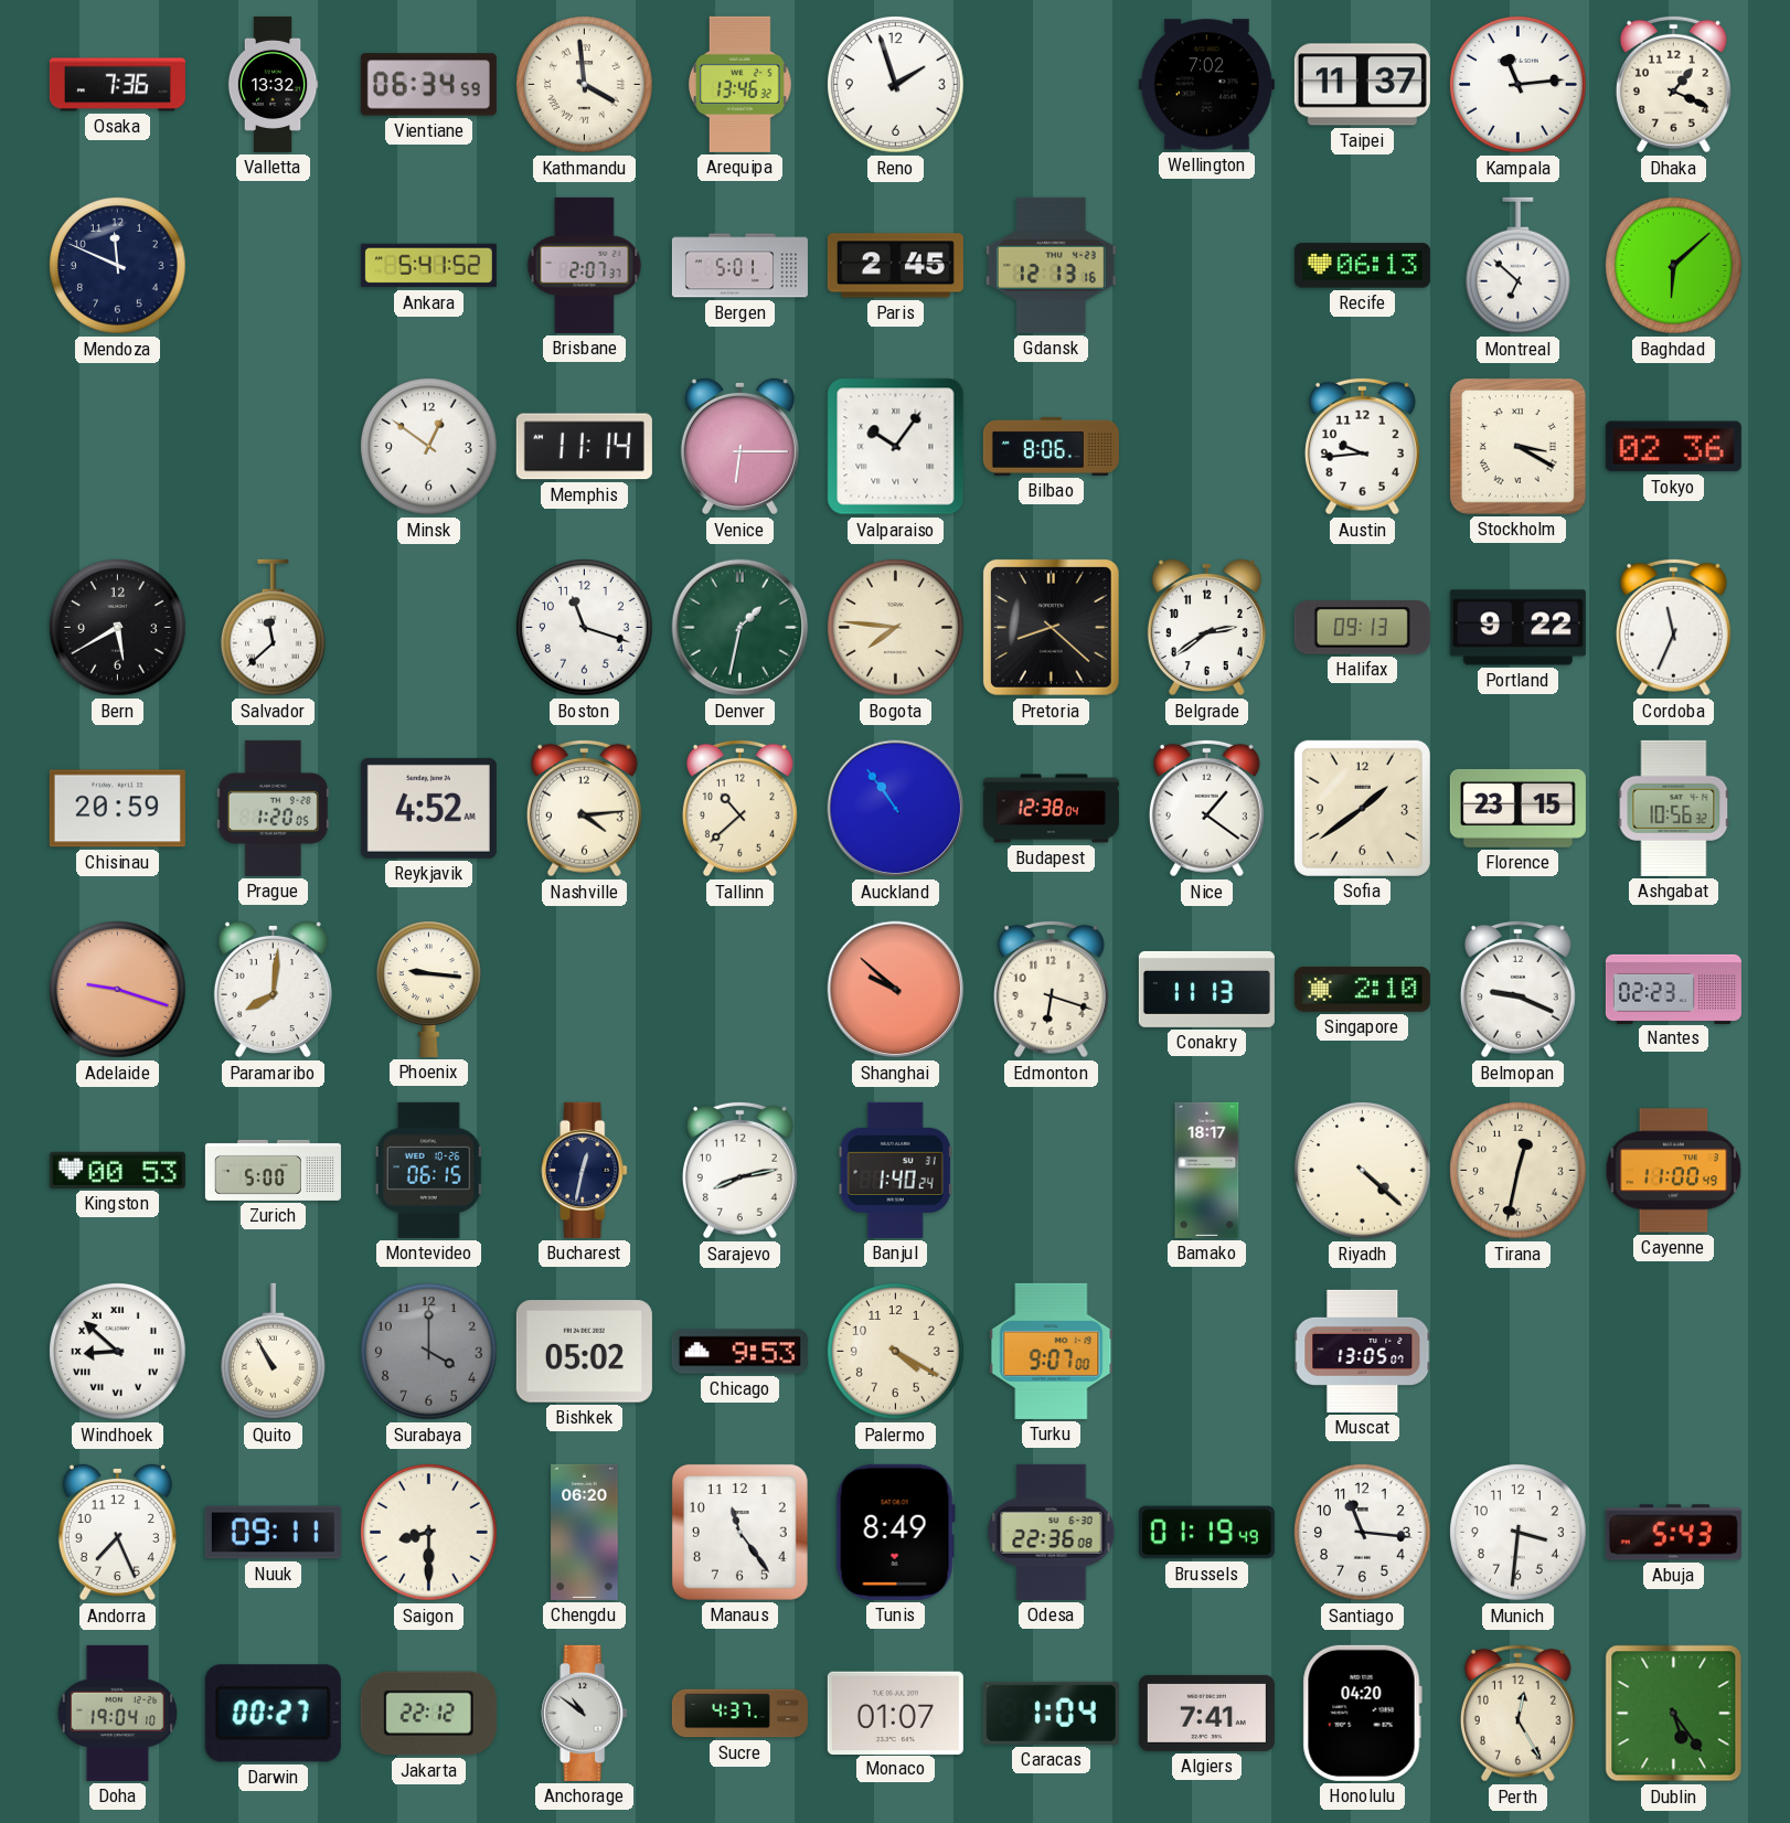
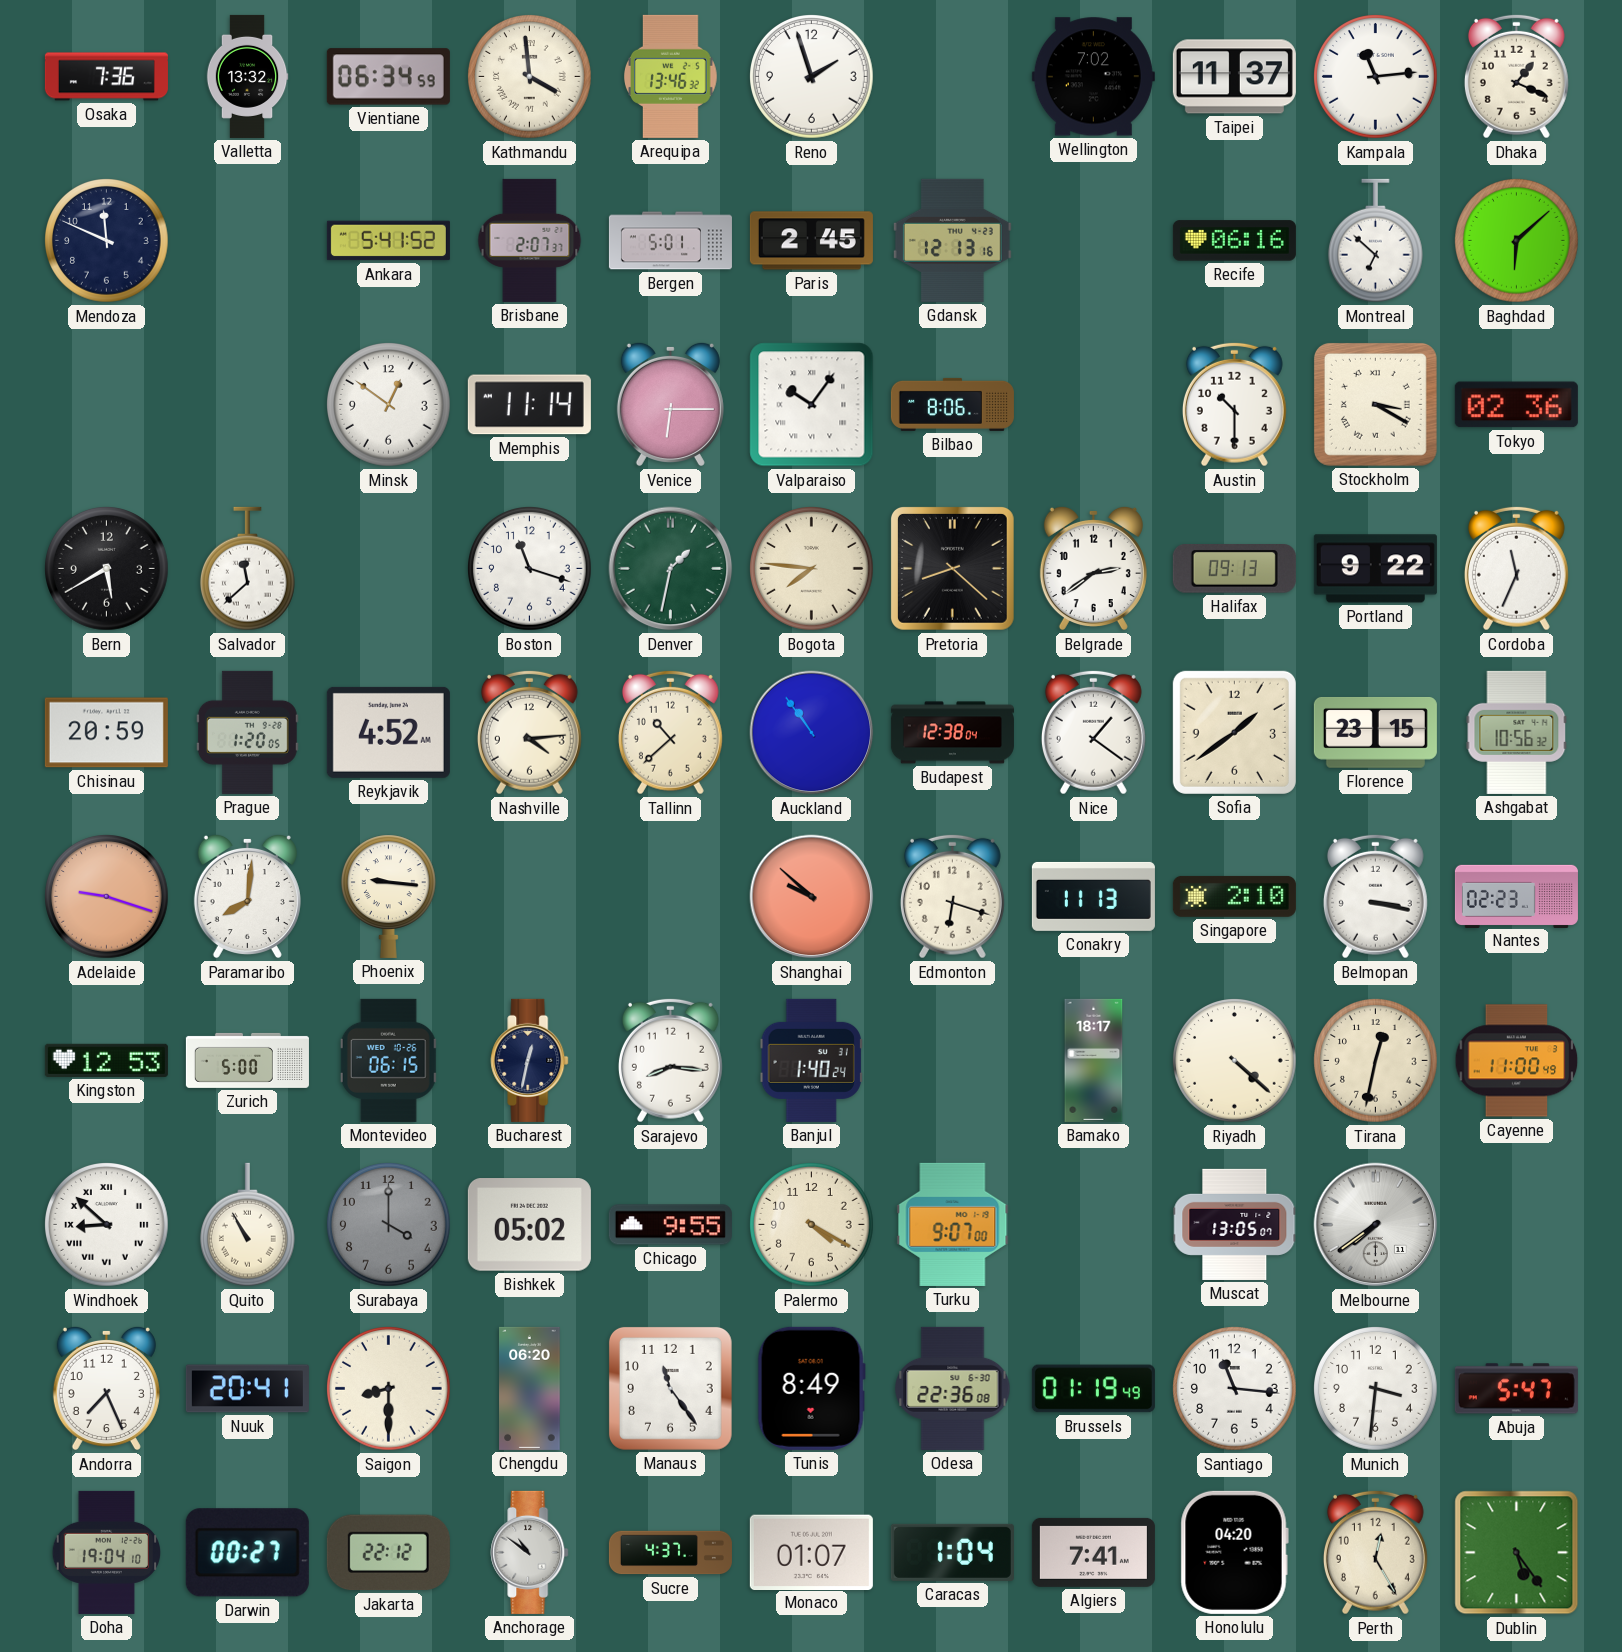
Recife: 06:13 -> 06:16 (1234, 241)
Austin: 9:44 -> 10:30 (1234, 404)
Belmopan: 9:19 -> 3:17 (1375, 896)
Kingston: 00:53 -> 12:53 (106, 1060)
Sarajevo: 8:13 -> 8:16 (670, 1060)
Chicago: 9:53 -> 9:55 (670, 1225)
Melbourne: none -> 7:39 (1376, 1225)
Nuuk: 09:11 -> 20:41 (247, 1389)
Abuja: 5:43 -> 5:47 (1516, 1389)
